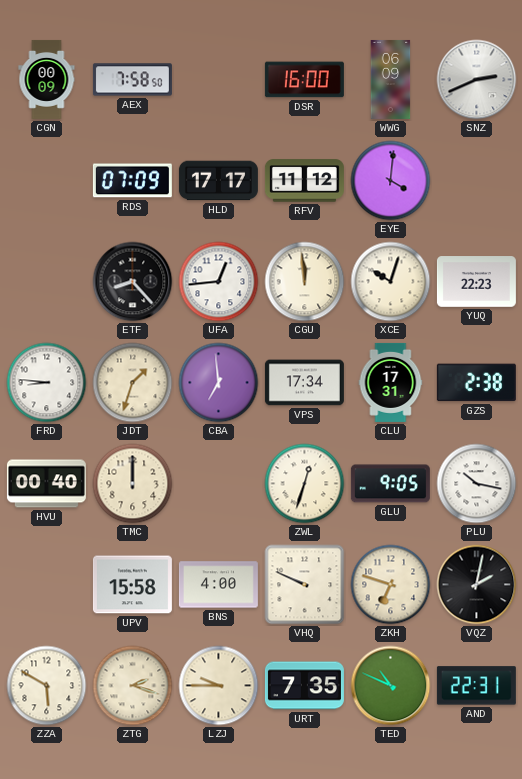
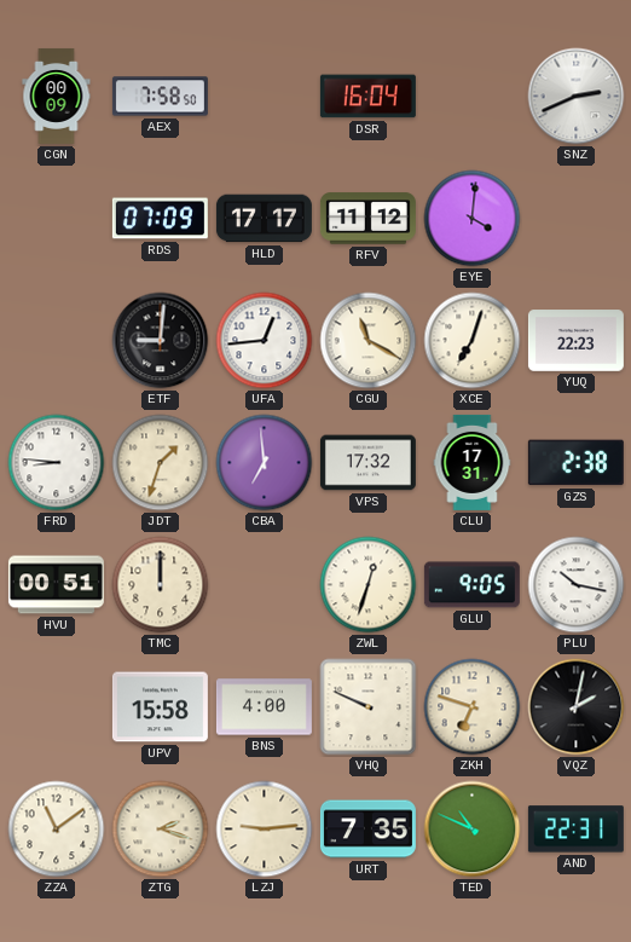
DSR: 16:00 -> 16:04 (367, 97)
WWG: 06:09 -> none (391, 79)
ETF: 8:23 -> 9:01 (161, 341)
CGU: 11:59 -> 11:20 (369, 341)
XCE: 10:03 -> 7:03 (473, 341)
VPS: 17:34 -> 17:32 (367, 463)
HVU: 00:40 -> 00:51 (56, 585)
ZZA: 5:50 -> 11:09 (57, 830)
LZJ: 9:45 -> 9:14 (265, 830)
